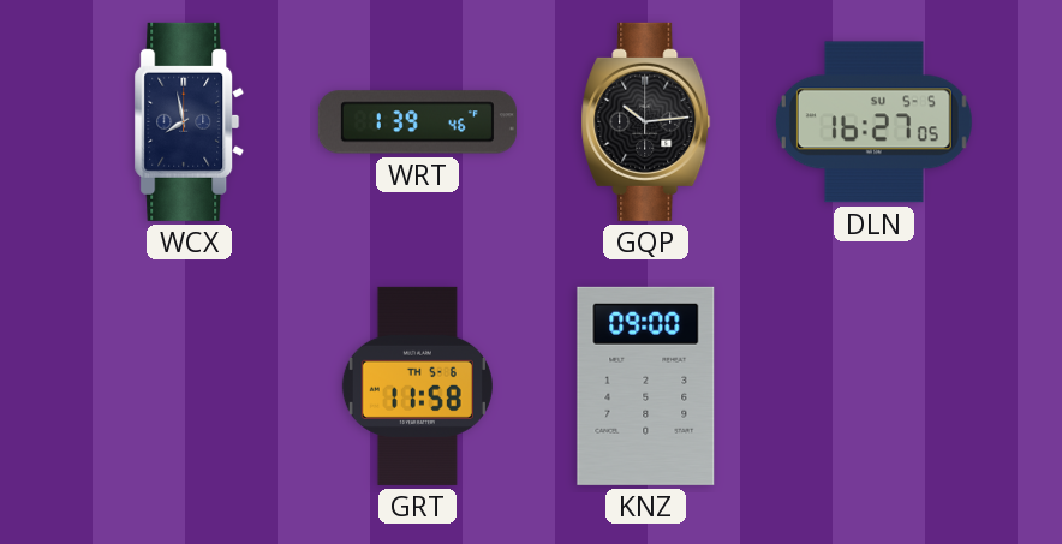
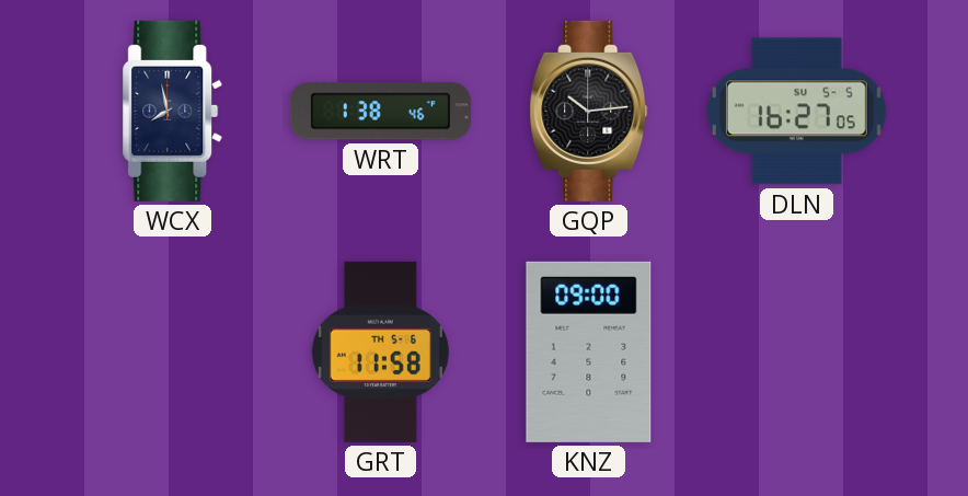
WRT: 1:39 -> 1:38 (380, 112)
